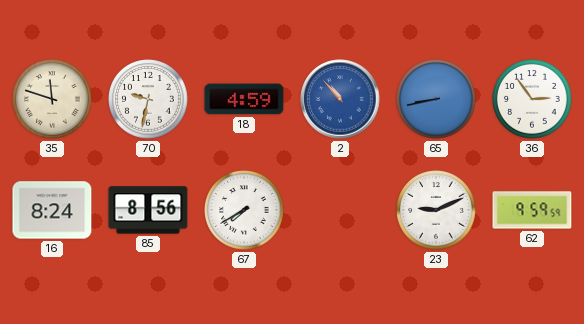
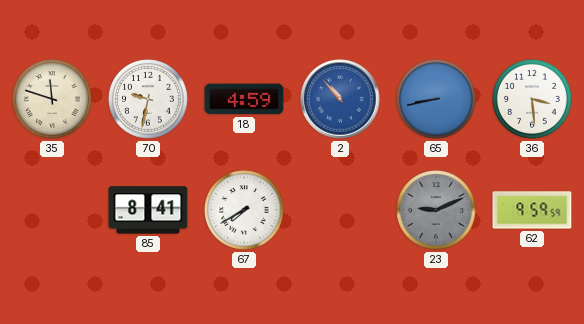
36: 2:54 -> 3:29 (532, 99)
16: 8:24 -> none (52, 210)
85: 8:56 -> 8:41 (148, 210)
23 dial: white -> grey (436, 210)
